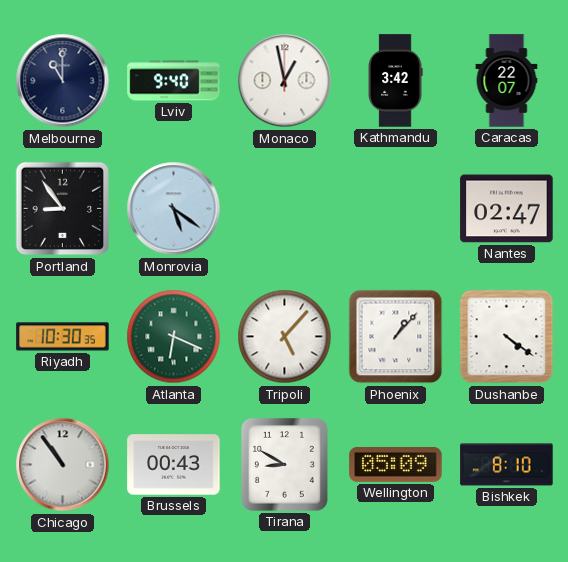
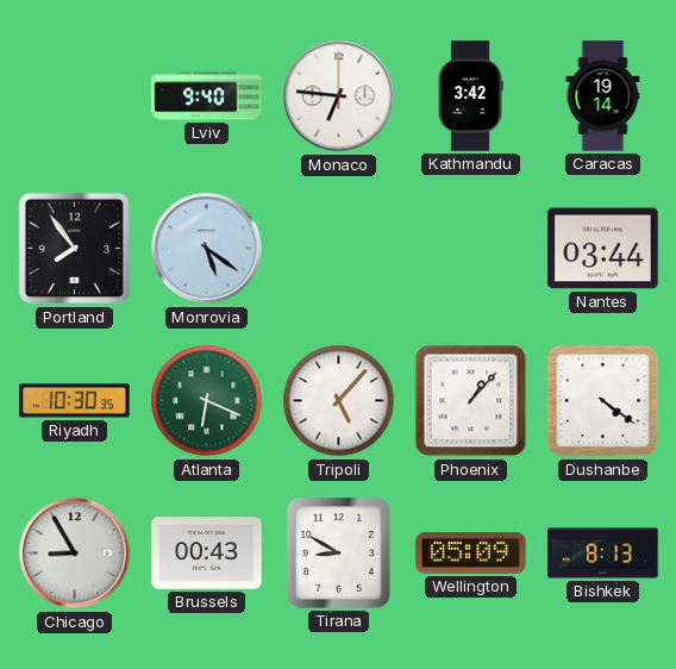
Melbourne: 11:00 -> none (63, 81)
Monaco: 12:58 -> 6:46 (339, 96)
Caracas: 22:07 -> 19:14 (603, 96)
Portland: 8:54 -> 7:54 (75, 249)
Nantes: 02:47 -> 03:44 (603, 249)
Chicago: 10:54 -> 8:55 (75, 554)
Bishkek: 8:10 -> 8:13 (603, 554)
